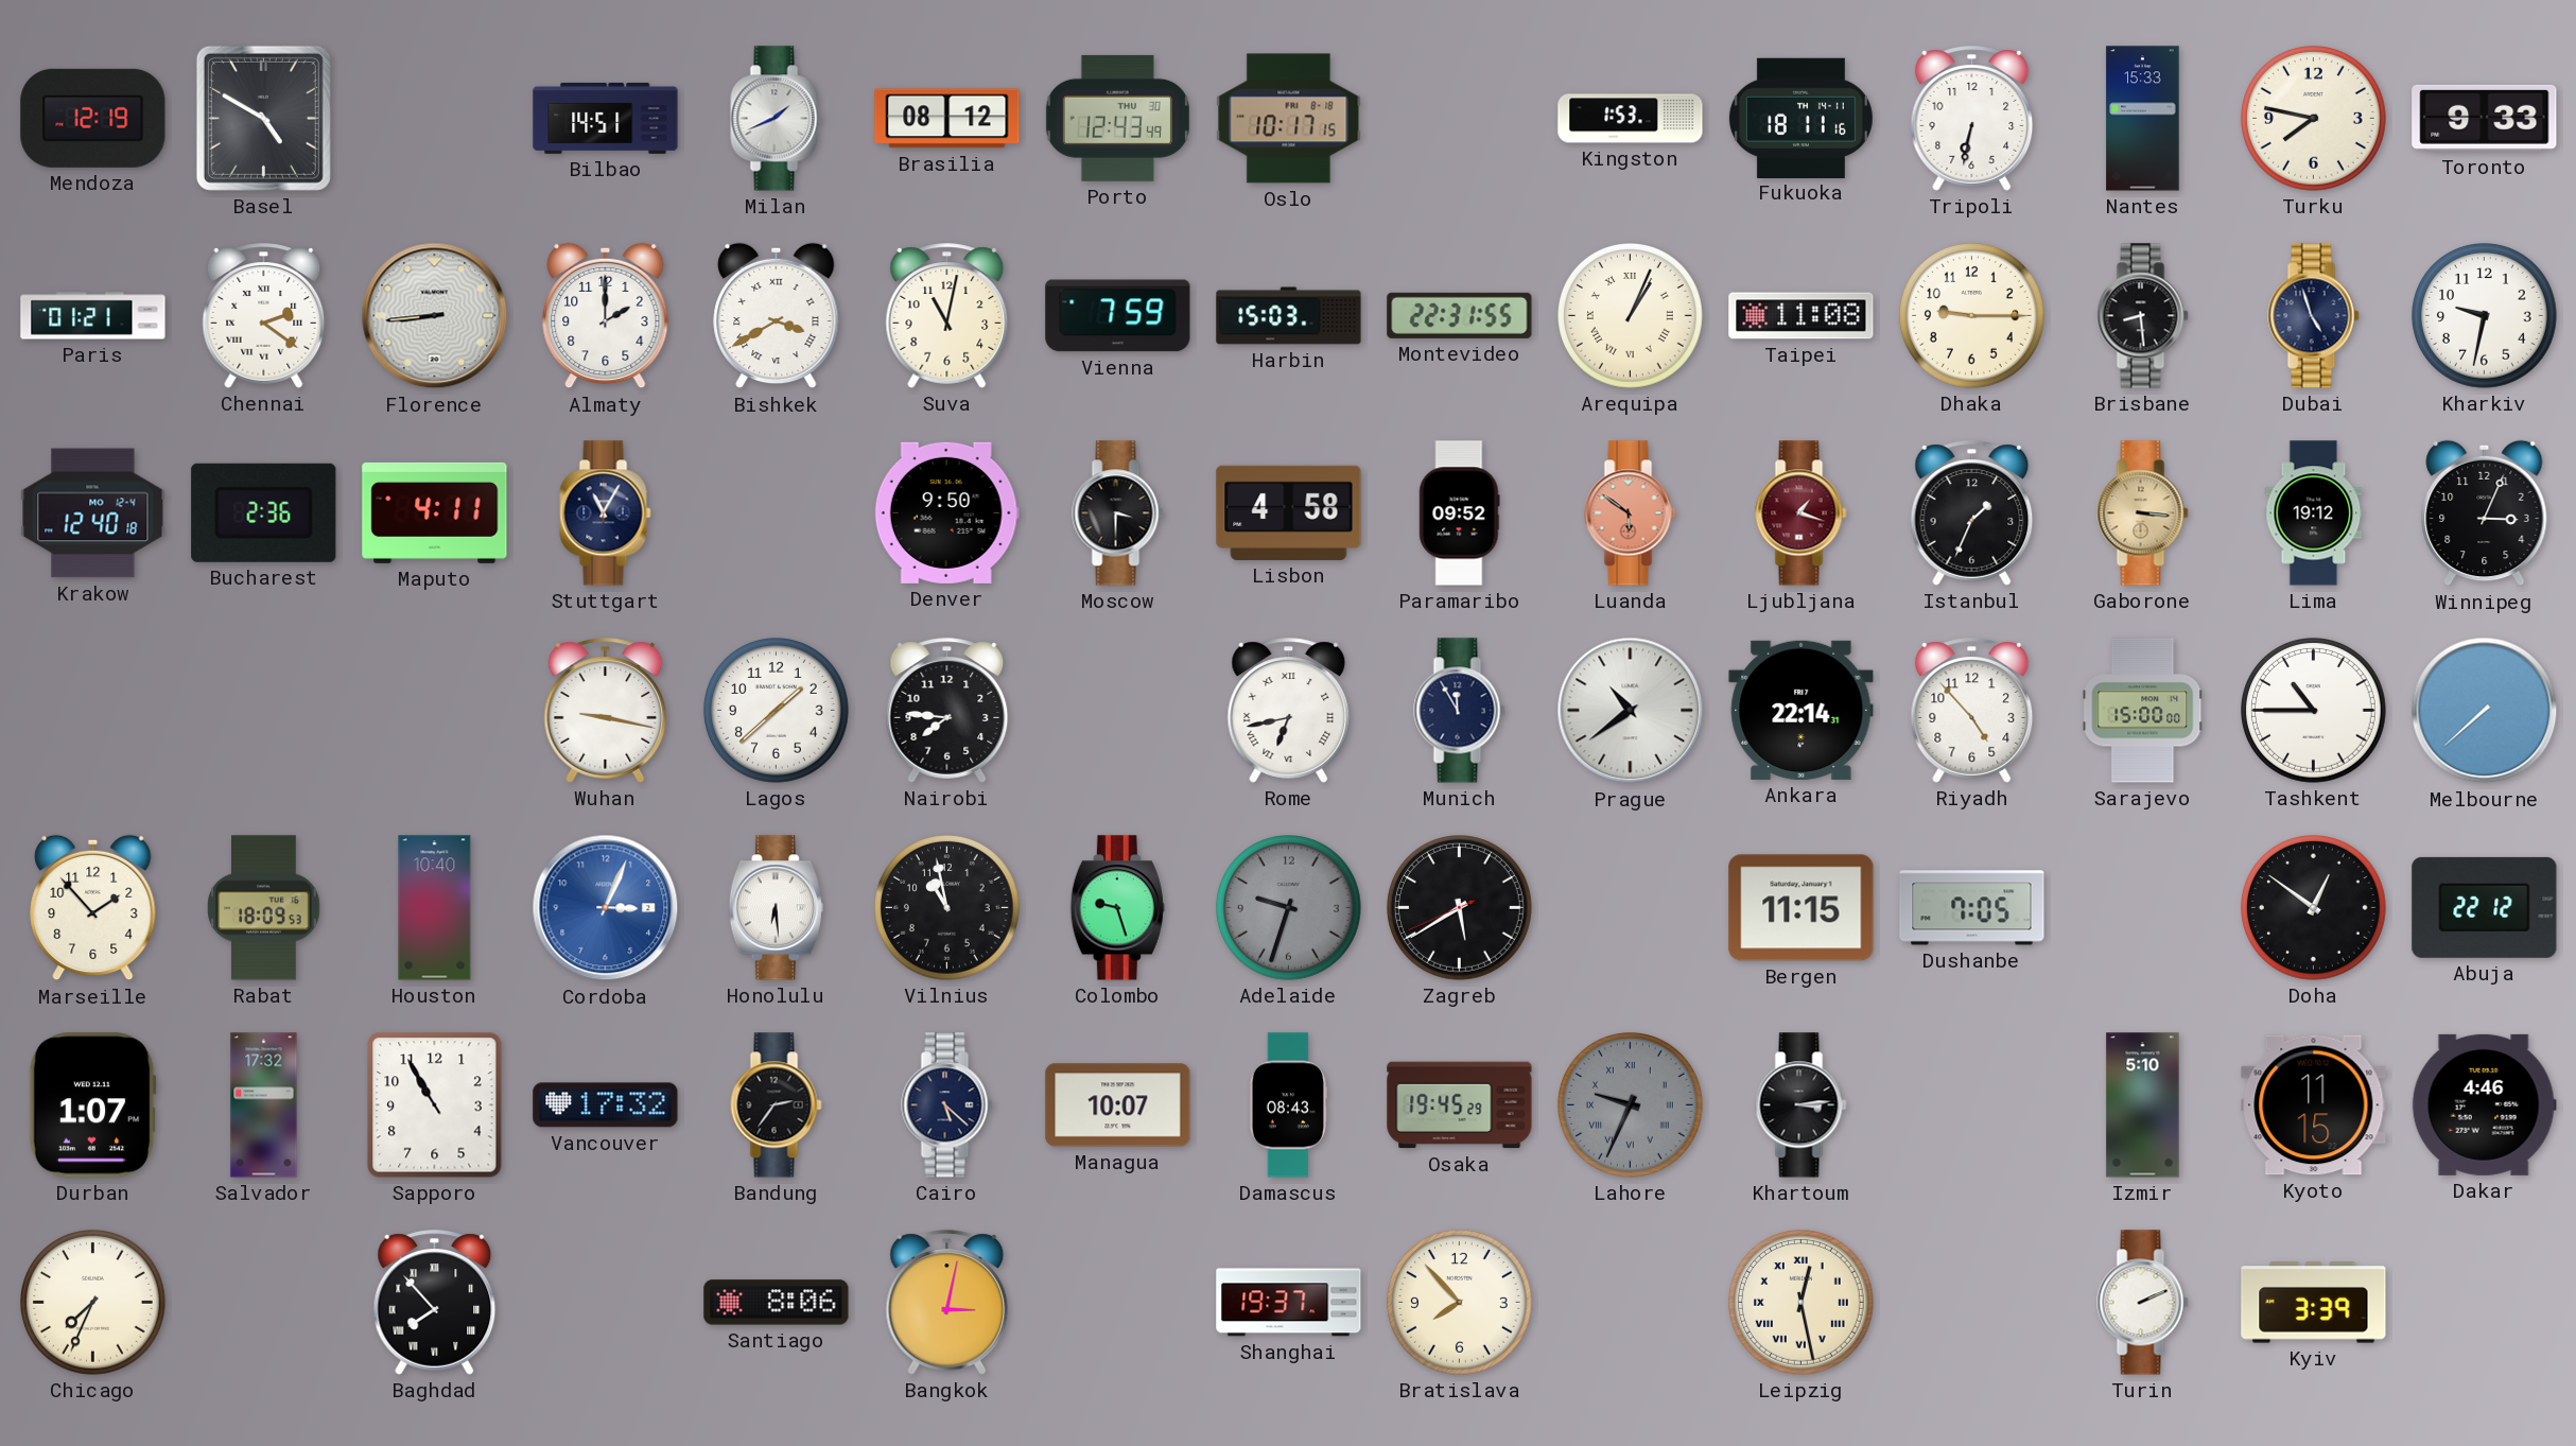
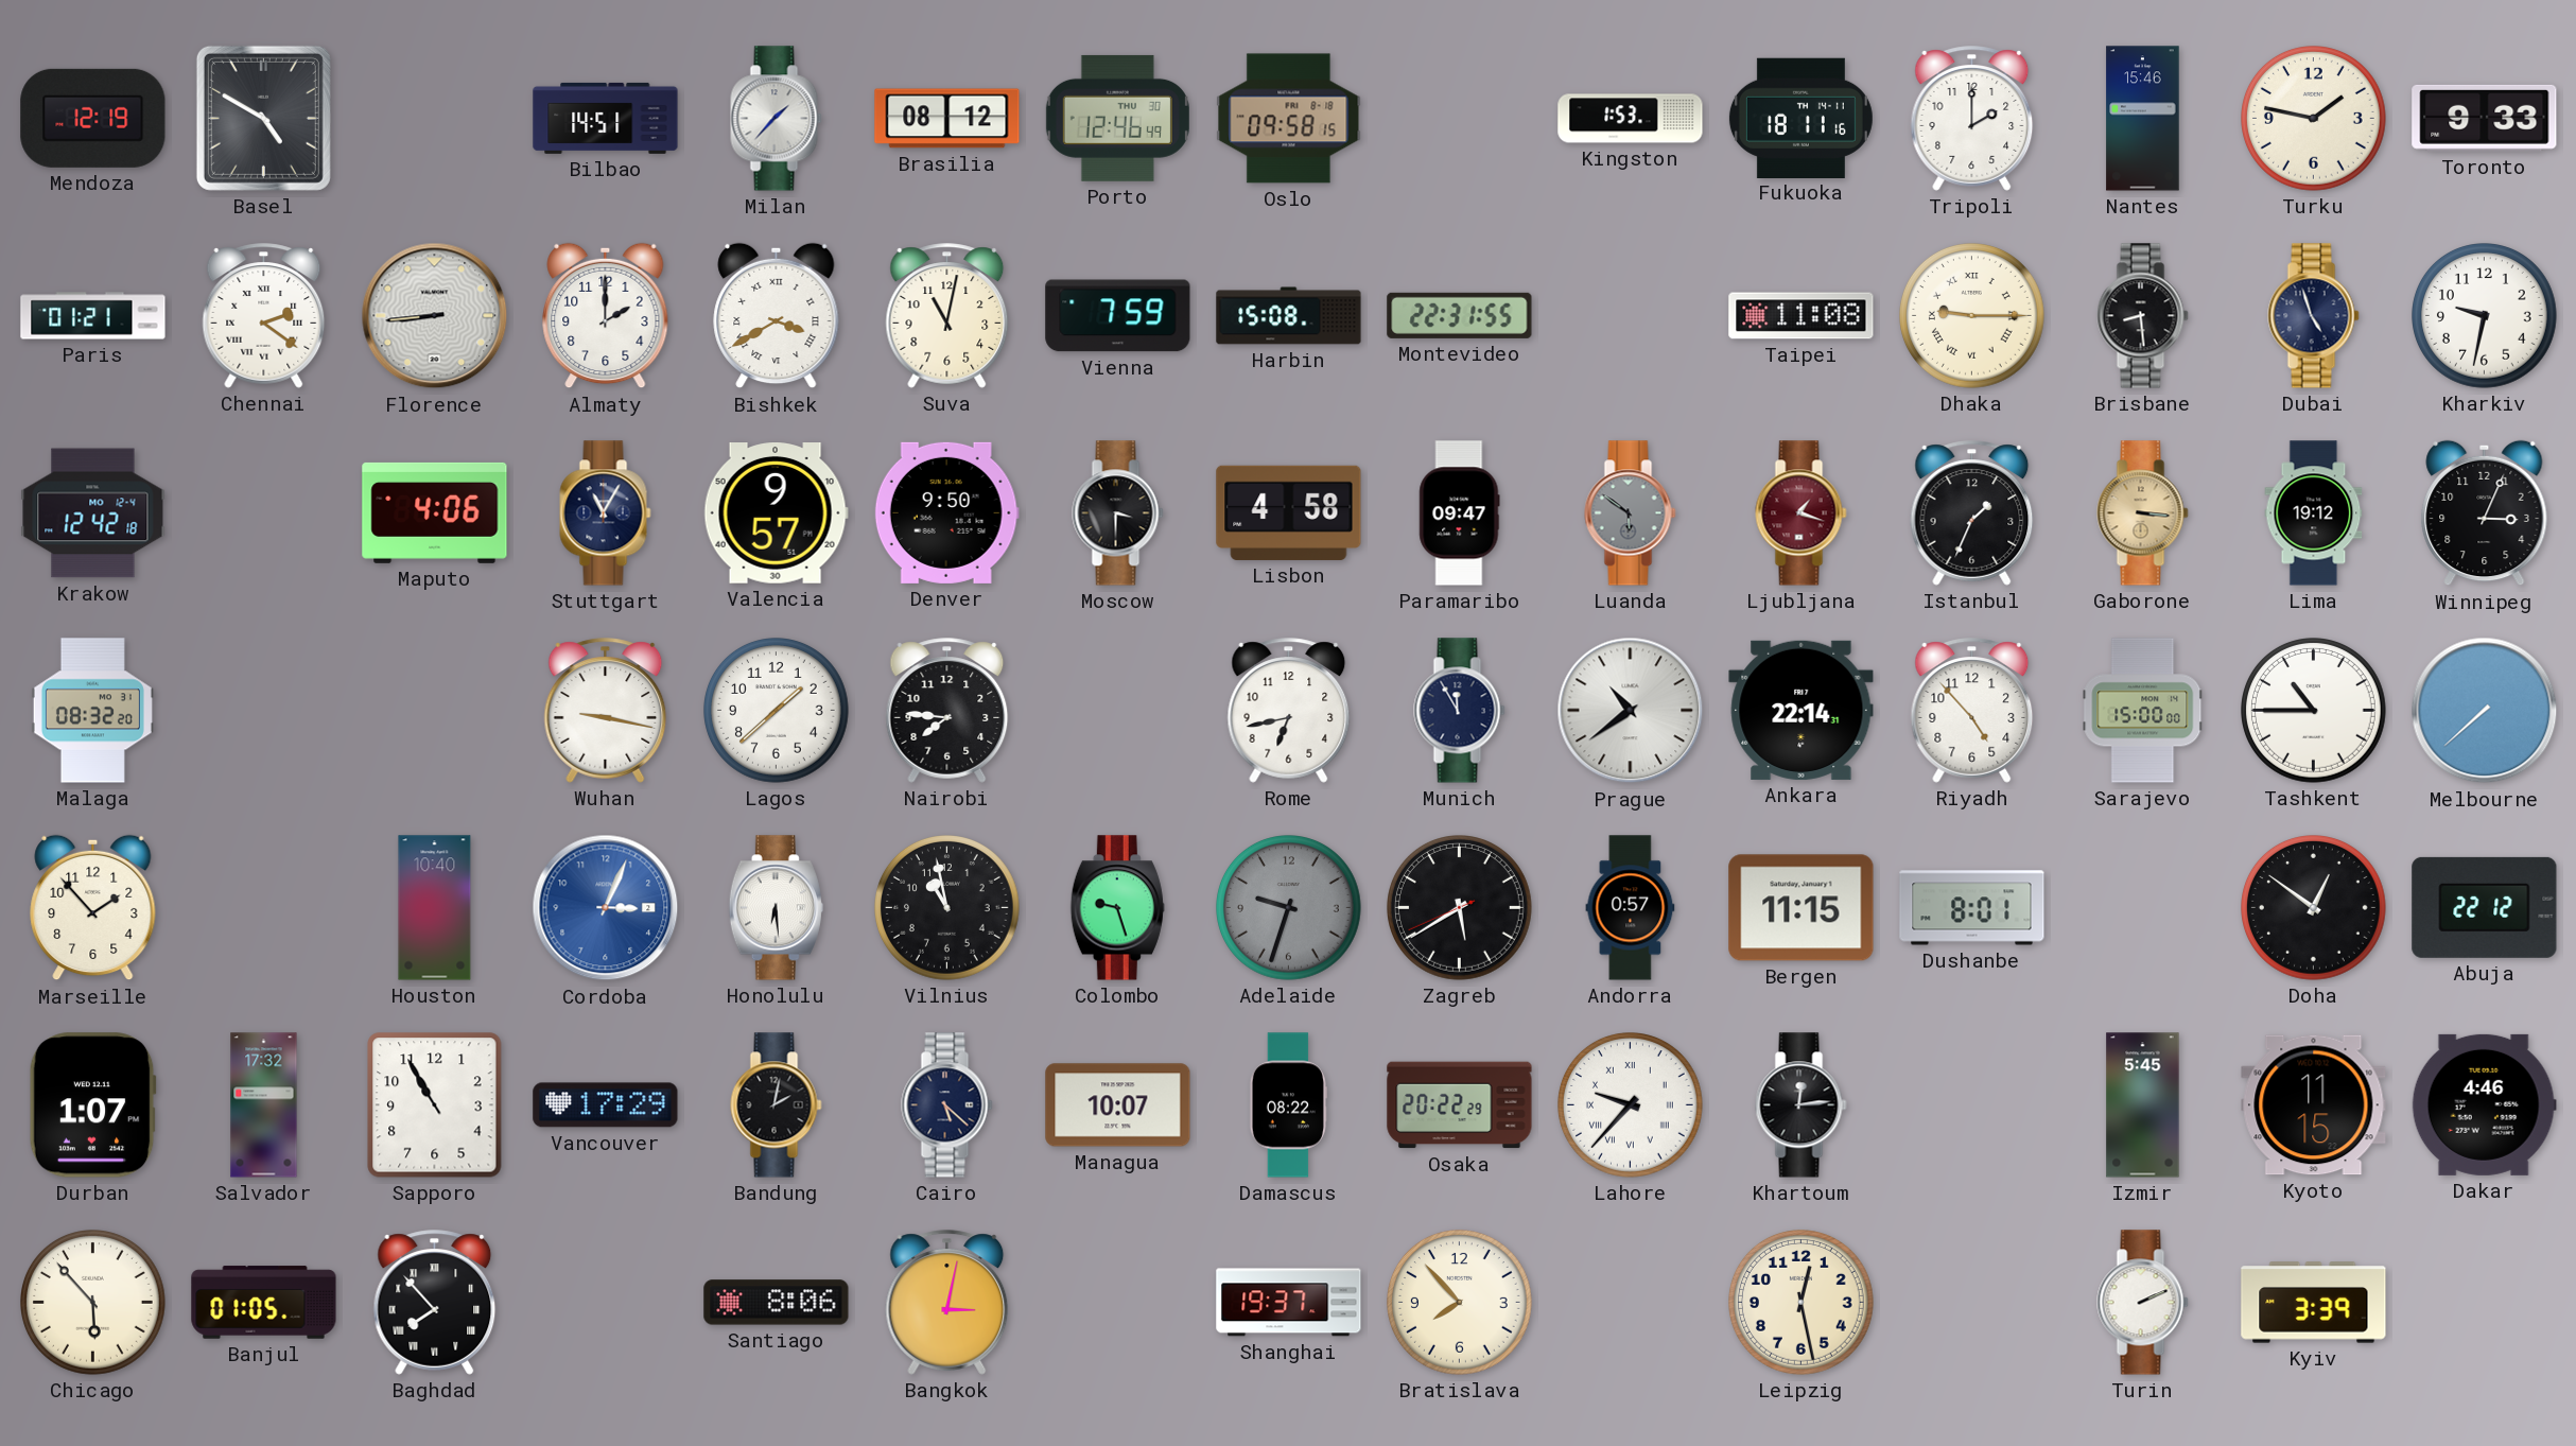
Milan: 1:41 -> 1:37 (777, 119)
Porto: 12:43 -> 12:46 (1117, 118)
Oslo: 10:17 -> 09:58 (1289, 119)
Tripoli: 6:32 -> 2:00 (1972, 119)
Nantes: 15:33 -> 15:46 (2143, 119)
Turku: 7:47 -> 1:47 (2314, 119)
Harbin: 15:03 -> 15:08 (1289, 316)
Arequipa: 1:04 -> none (1631, 316)
Dhaka numerals: Arabic -> Roman (1972, 316)
Krakow: 12:40 -> 12:42 (93, 513)
Bucharest: 2:36 -> none (264, 512)
Maputo: 4:11 -> 4:06 (435, 512)
Valencia: none -> 9:57 (776, 513)
Paramaribo: 09:52 -> 09:47 (1460, 513)
Luanda dial: salmon -> grey (1631, 513)
Malaga: none -> 08:32 (92, 711)
Rome numerals: Roman -> Arabic (1289, 711)
Rabat: 18:09 -> none (264, 908)
Andorra: none -> 0:57 (1631, 908)
Dushanbe: 7:05 -> 8:01 (1972, 908)
Vancouver: 17:32 -> 17:29 (606, 1105)
Bandung: 2:36 -> 2:02 (777, 1105)
Damascus: 08:43 -> 08:22 (1288, 1105)
Osaka: 19:45 -> 20:22 (1460, 1105)
Lahore: 9:34 -> 9:37 (1631, 1105)
Lahore dial: grey -> white (1631, 1105)
Khartoum: 3:14 -> 12:14 (1802, 1105)
Izmir: 5:10 -> 5:45 (2143, 1105)
Chicago: 7:34 -> 5:53 (93, 1303)
Banjul: none -> 01:05 (264, 1303)
Leipzig numerals: Roman -> Arabic (1802, 1303)
